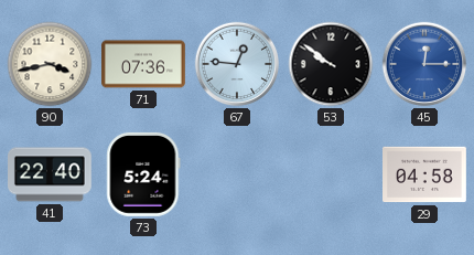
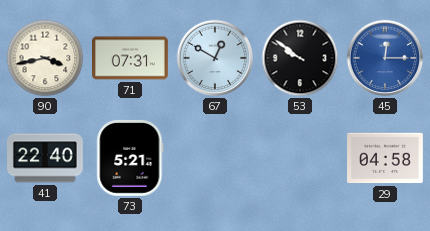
71: 07:36 -> 07:31 (131, 58)
67: 12:46 -> 12:50 (215, 58)
73: 5:24 -> 5:21 (130, 158)
